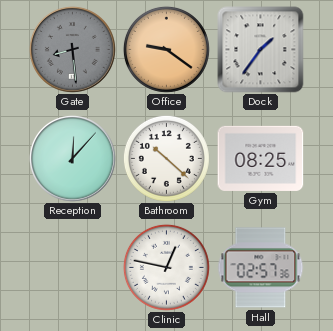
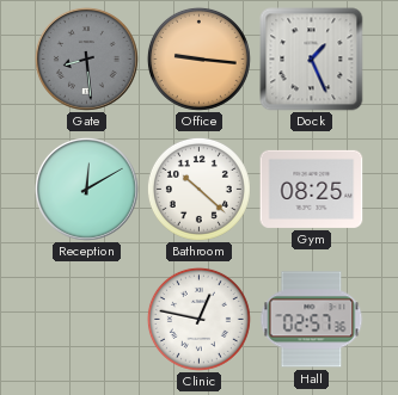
Office: 9:21 -> 9:16 (198, 58)
Dock: 1:36 -> 1:26 (312, 60)
Reception: 12:07 -> 12:10 (86, 189)
